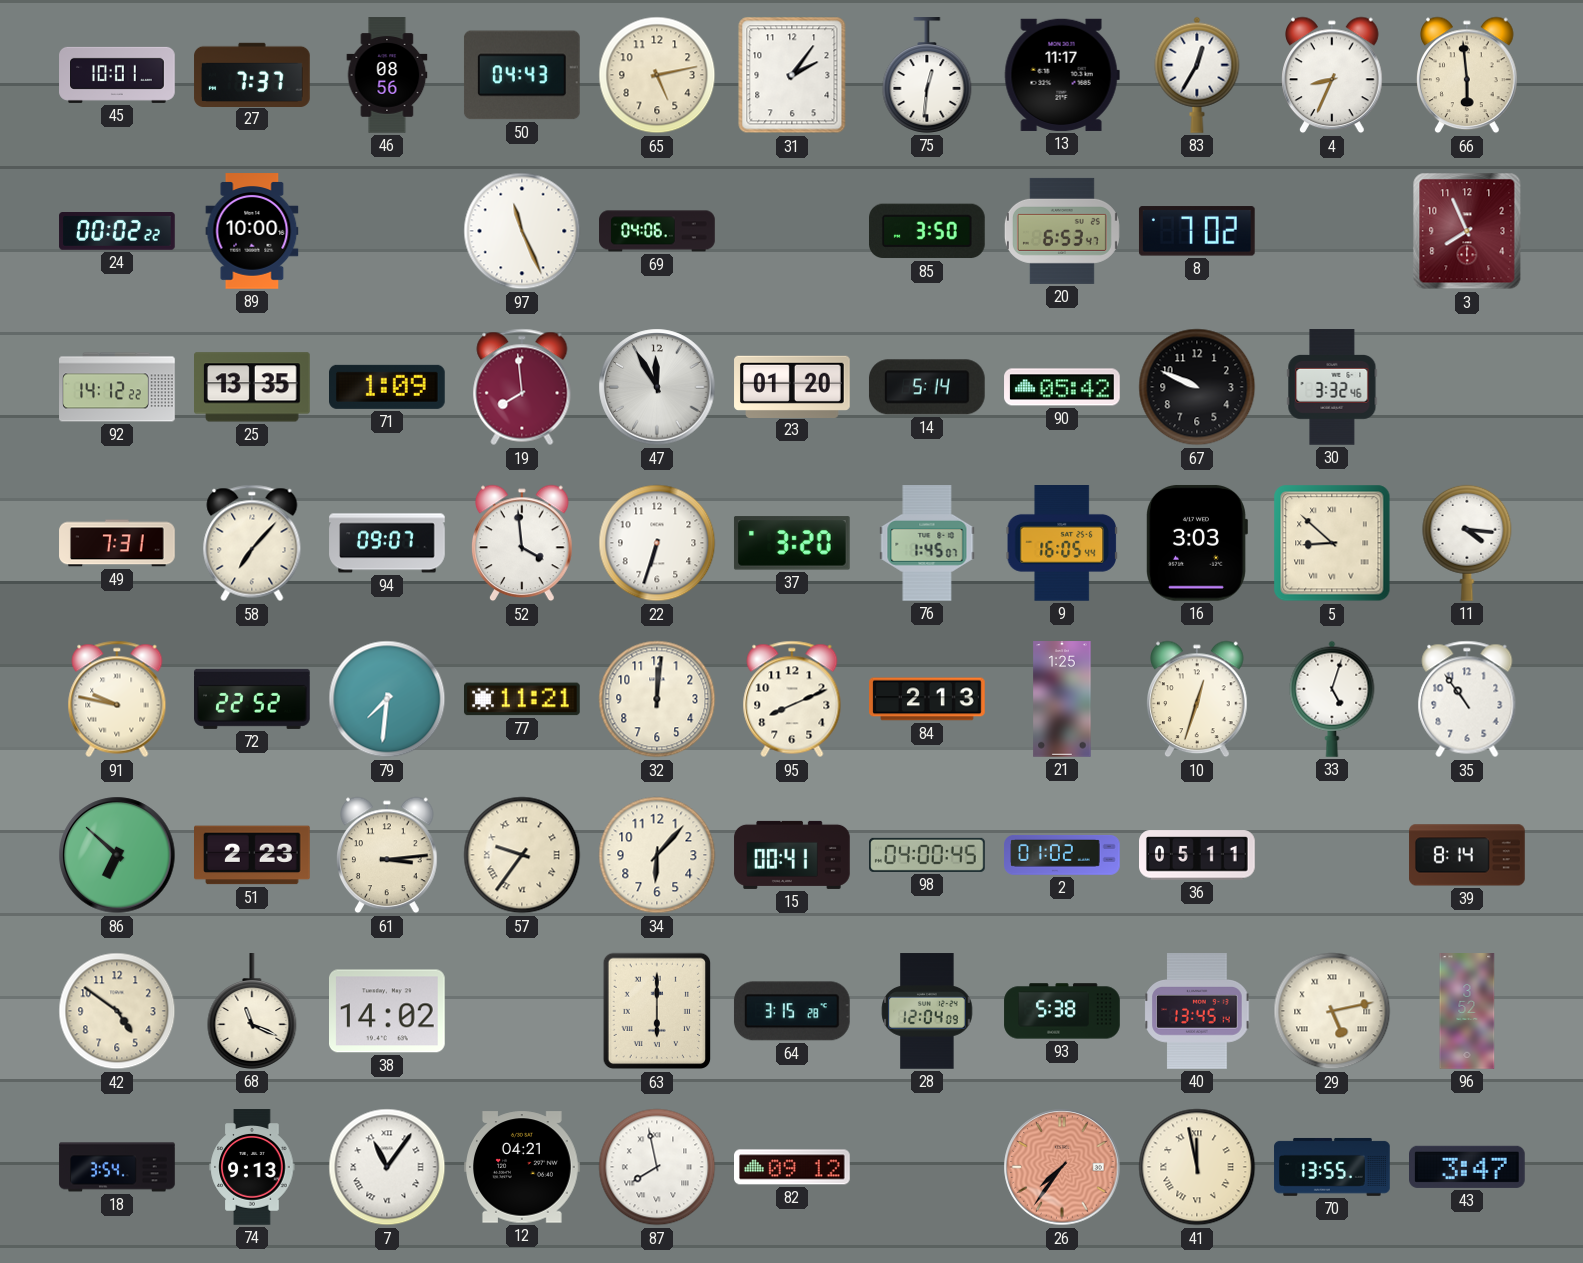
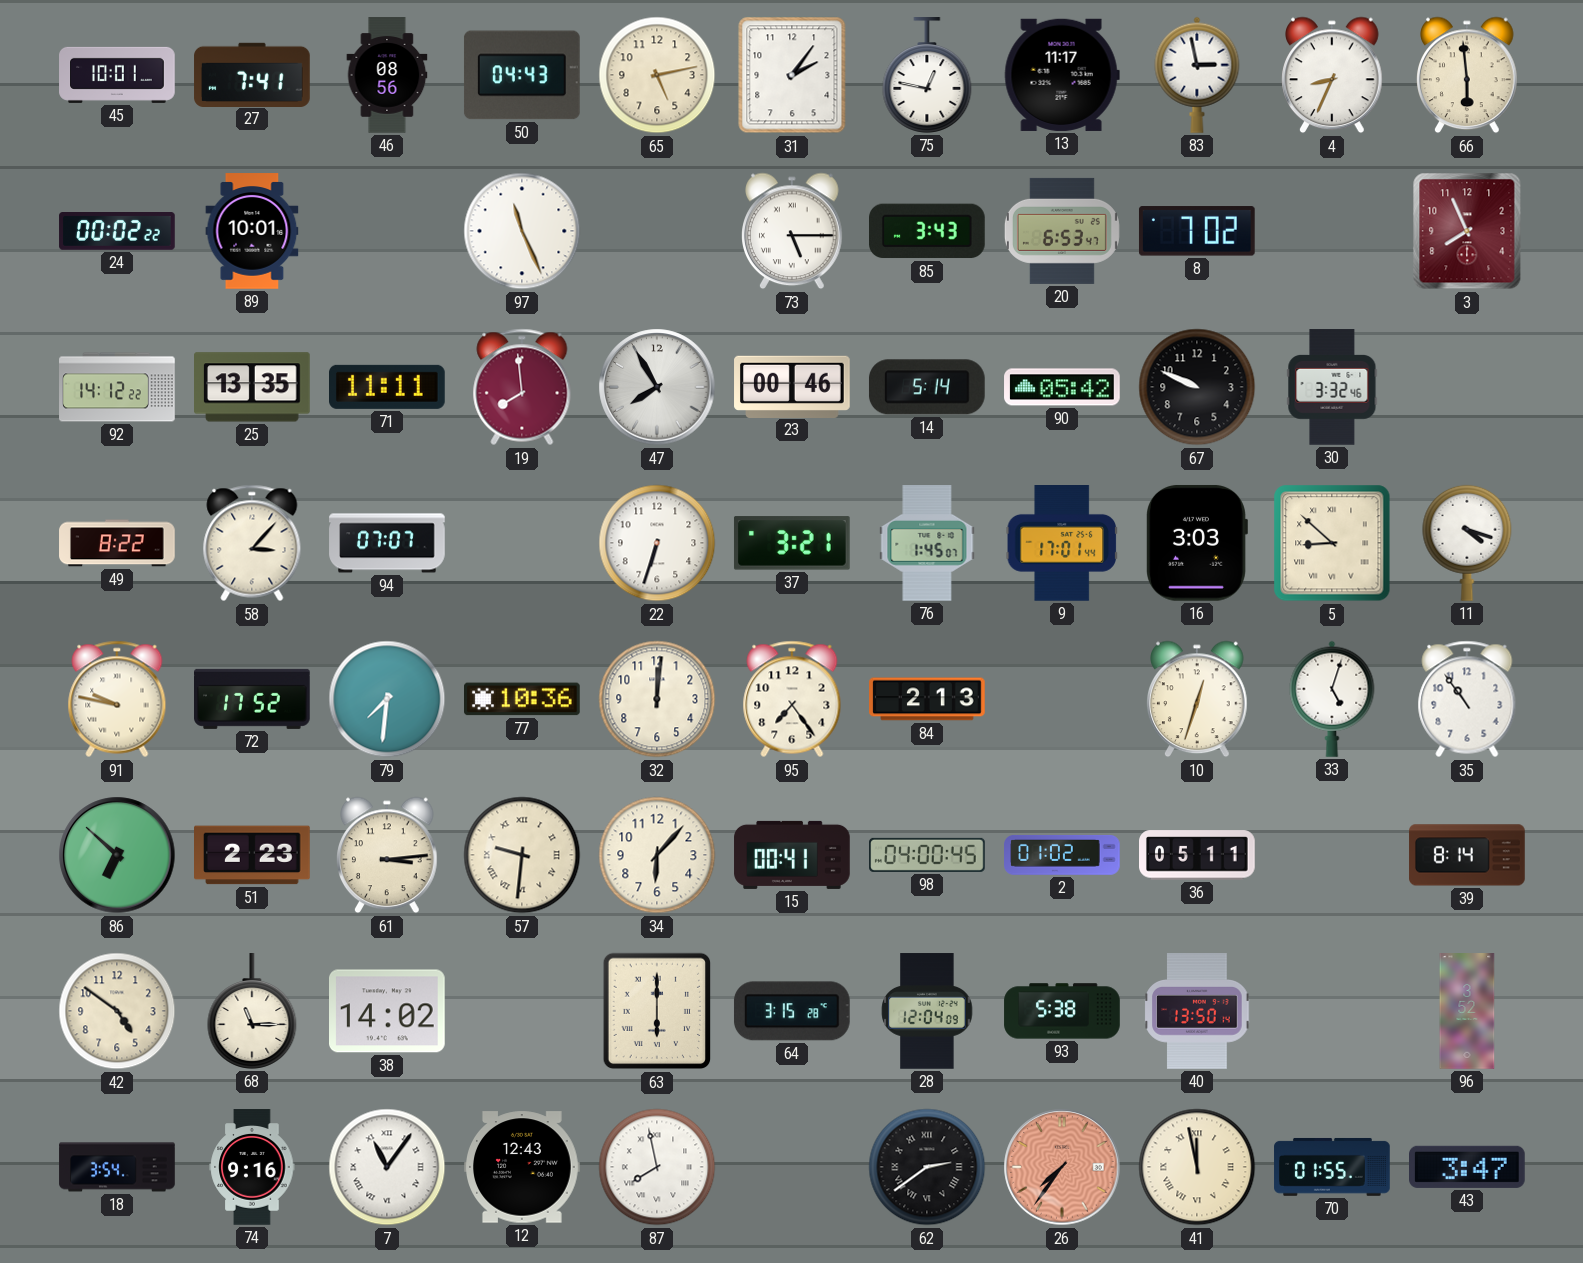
27: 7:37 -> 7:41 (252, 74)
75: 12:31 -> 12:47 (927, 75)
83: 12:35 -> 2:58 (1197, 75)
89: 10:00 -> 10:01 (252, 231)
69: 04:06 -> none (657, 231)
73: none -> 5:15 (793, 231)
85: 3:50 -> 3:43 (928, 231)
71: 1:09 -> 11:11 (388, 387)
47: 11:55 -> 7:55 (657, 387)
23: 01:20 -> 00:46 (792, 386)
49: 7:31 -> 8:22 (117, 543)
58: 7:07 -> 3:07 (252, 543)
94: 09:07 -> 07:07 (387, 543)
52: 3:59 -> none (523, 543)
37: 3:20 -> 3:21 (792, 543)
9: 16:05 -> 17:01 (1062, 544)
11: 4:16 -> 4:18 (1467, 543)
72: 22:52 -> 17:52 (253, 699)
77: 11:21 -> 10:36 (523, 699)
95: 8:11 -> 7:24 (792, 699)
21: 1:25 -> none (1062, 699)
57: 9:36 -> 9:31 (522, 855)
68: 11:19 -> 11:15 (252, 1011)
40: 13:45 -> 13:50 (1197, 1011)
29: 5:13 -> none (1332, 1011)
74: 9:13 -> 9:16 (252, 1167)
12: 04:21 -> 12:43 (523, 1167)
82: 09:12 -> none (793, 1167)
62: none -> 2:39 (927, 1167)
70: 13:55 -> 01:55 (1332, 1167)
